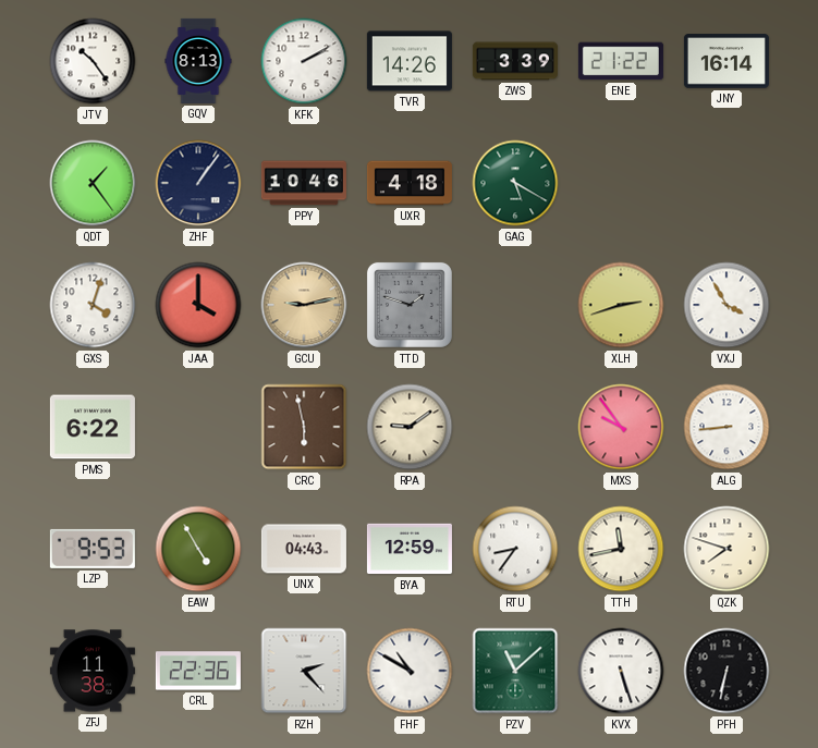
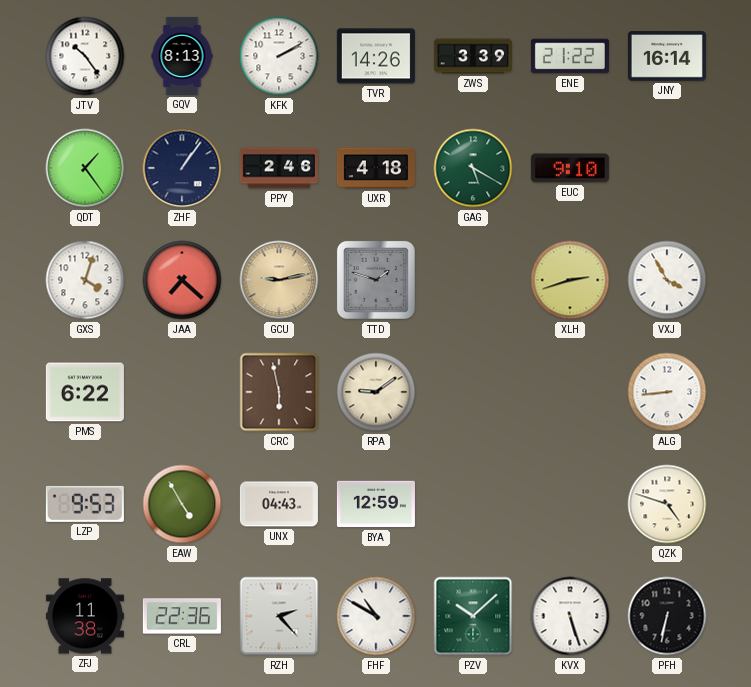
PPY: 10:46 -> 2:46 (279, 168)
EUC: none -> 9:10 (570, 168)
JAA: 4:00 -> 7:22 (182, 280)
MXS: 9:54 -> none (621, 427)
RTU: 8:36 -> none (515, 549)
TTH: 11:43 -> none (621, 549)
QZK: 7:48 -> 4:48 (667, 504)
PZV: 11:08 -> 10:08 (473, 616)
